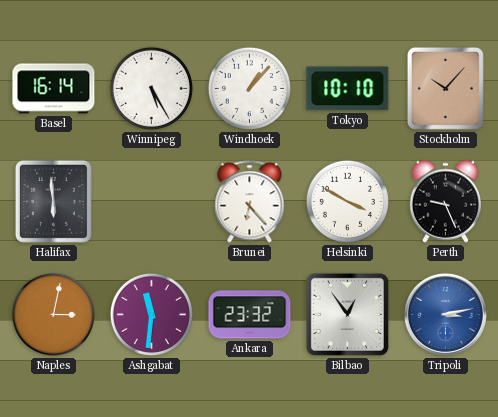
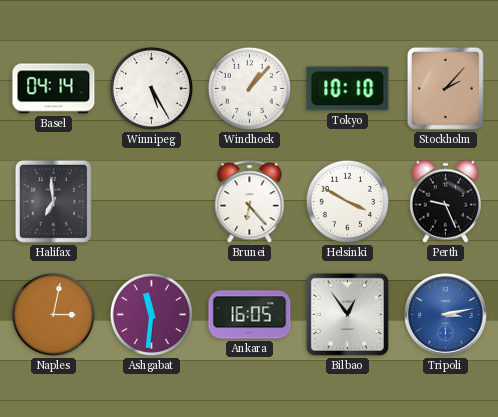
Basel: 16:14 -> 04:14 (54, 89)
Stockholm: 10:07 -> 2:07 (445, 88)
Halifax: 5:59 -> 6:59 (53, 201)
Ankara: 23:32 -> 16:05 (250, 315)
